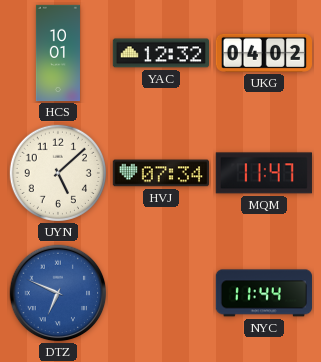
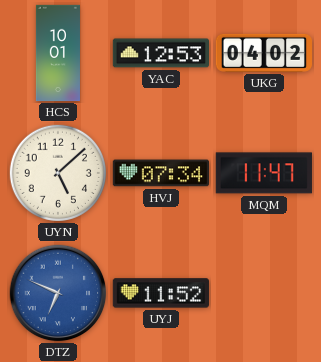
YAC: 12:32 -> 12:53 (160, 53)
UYJ: none -> 11:52 (161, 293)
NYC: 11:44 -> none (263, 293)
